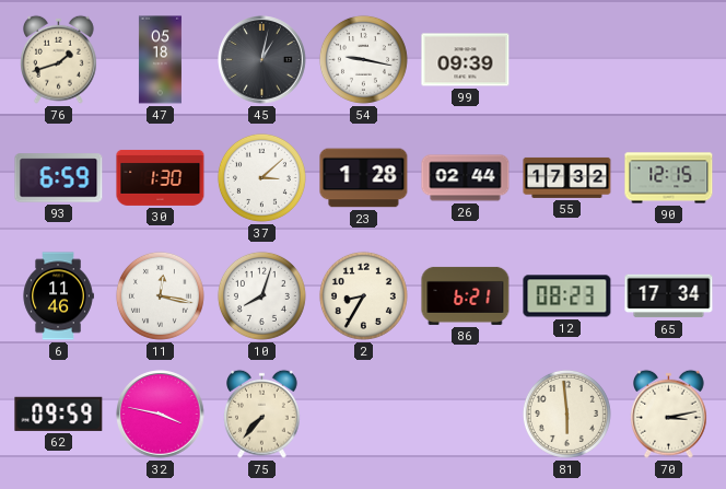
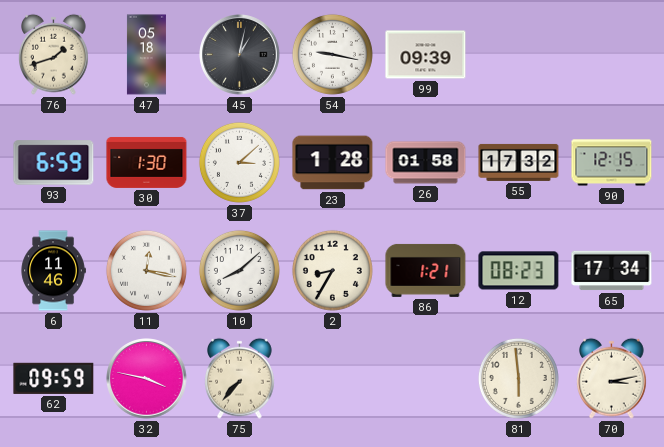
26: 02:44 -> 01:58 (426, 163)
10: 8:03 -> 8:08 (239, 270)
86: 6:21 -> 1:21 (426, 270)
